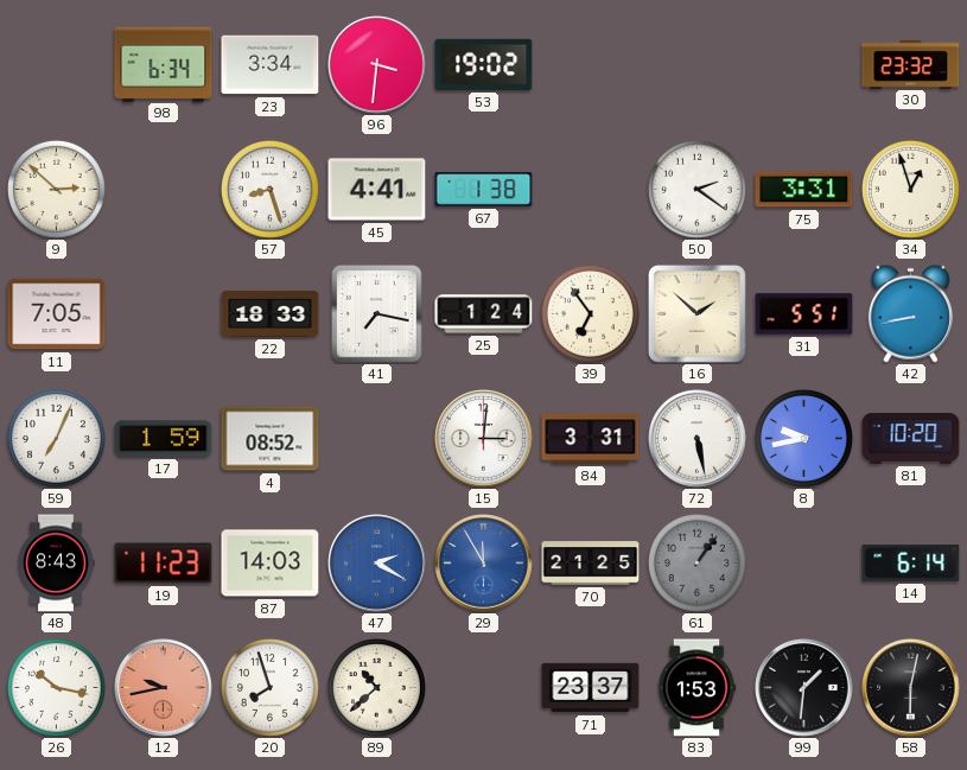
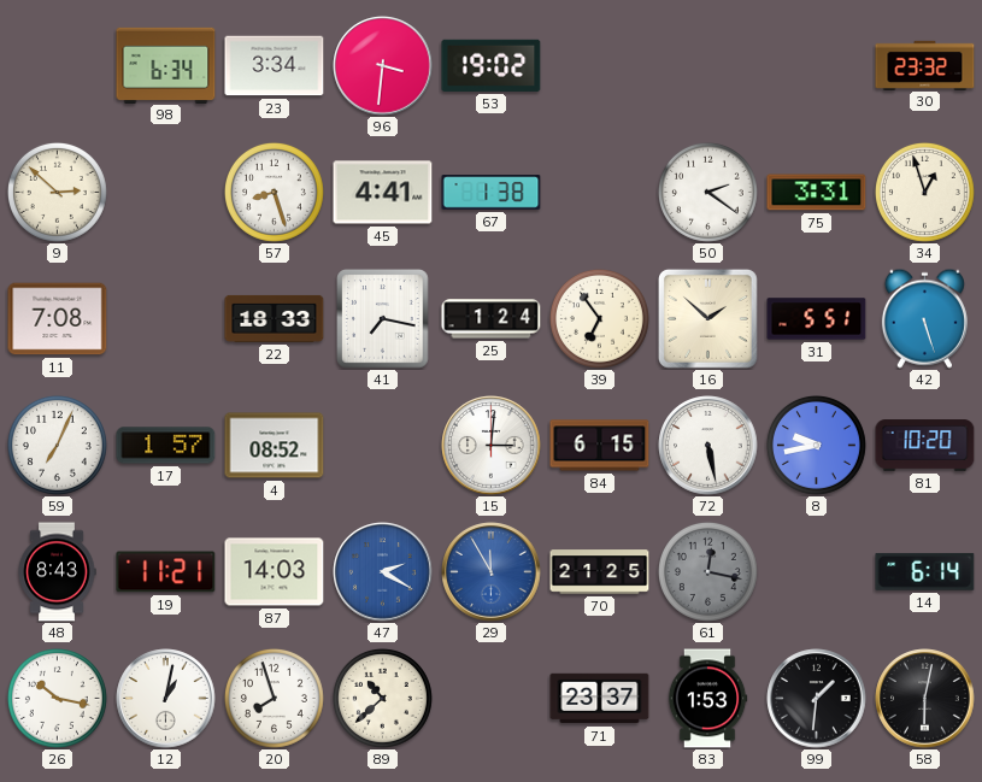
11: 7:05 -> 7:08 (58, 319)
42: 8:43 -> 5:27 (924, 318)
17: 1:59 -> 1:57 (166, 446)
84: 3:31 -> 6:15 (600, 446)
19: 11:23 -> 11:21 (166, 572)
61: 1:06 -> 12:17 (707, 571)
12: 9:43 -> 1:02 (166, 699)
12 dial: salmon -> white (166, 699)
